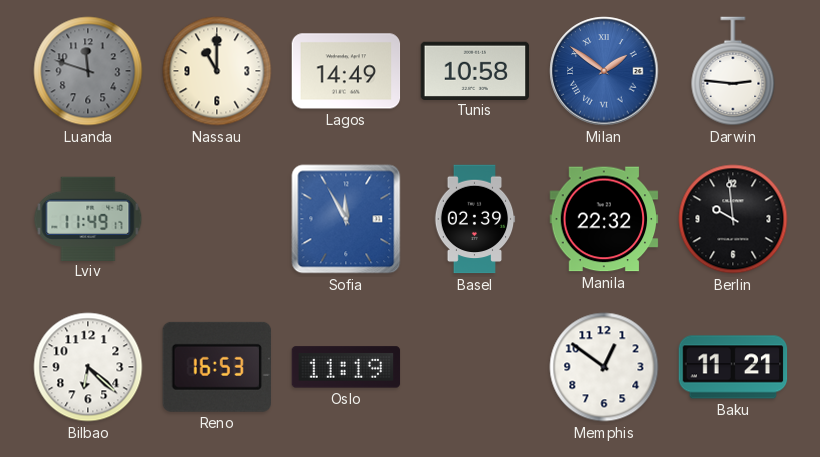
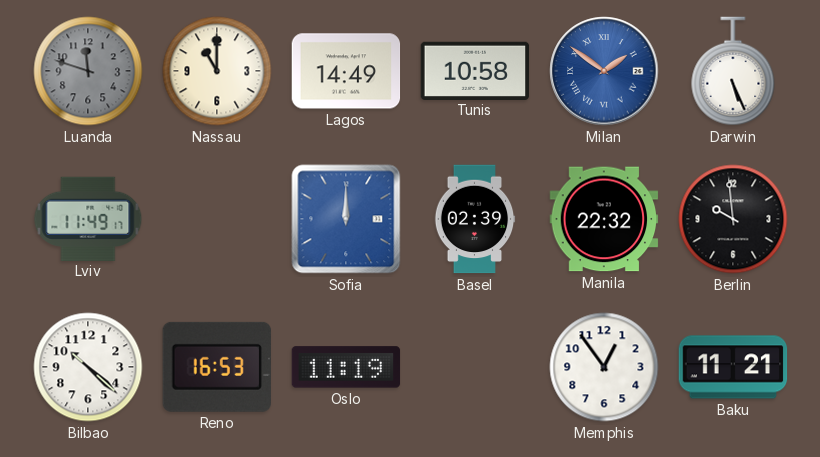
Darwin: 2:46 -> 5:26 (733, 71)
Sofia: 11:55 -> 12:00 (346, 219)
Bilbao: 6:22 -> 10:22 (88, 367)
Memphis: 12:51 -> 12:54 (604, 367)
